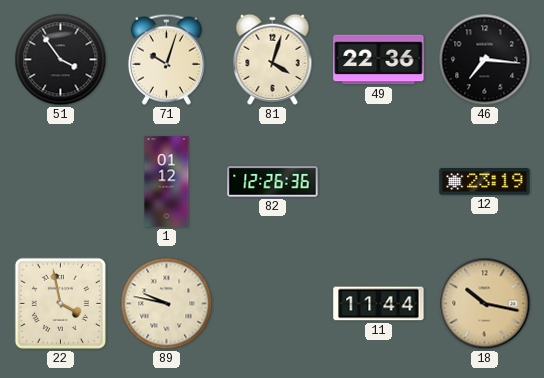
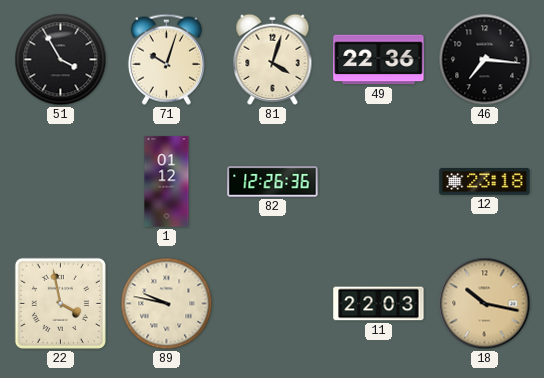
51: 3:54 -> 3:55 (61, 60)
12: 23:19 -> 23:18 (485, 182)
11: 11:44 -> 22:03 (379, 304)
